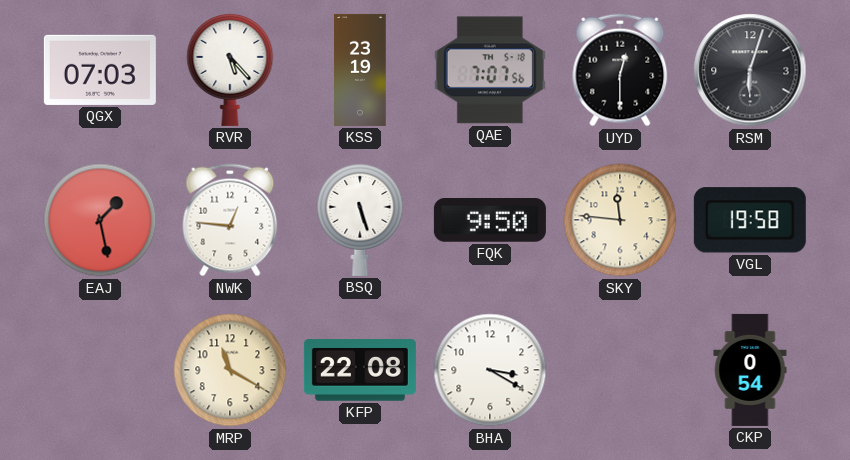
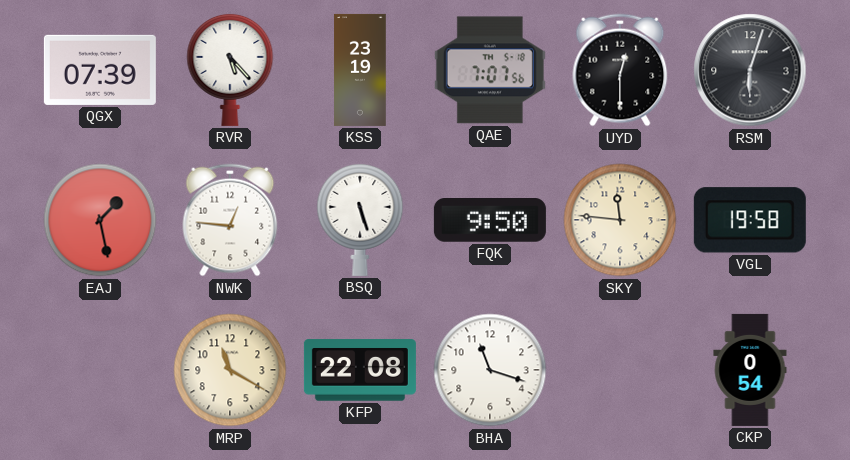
QGX: 07:03 -> 07:39 (100, 70)
BHA: 3:20 -> 11:18 (490, 370)
